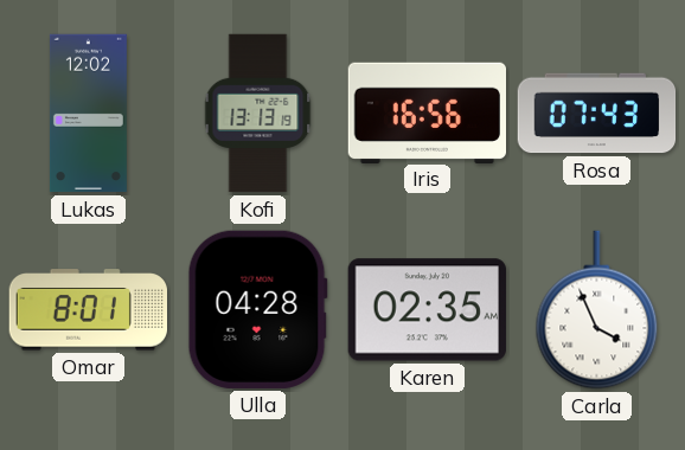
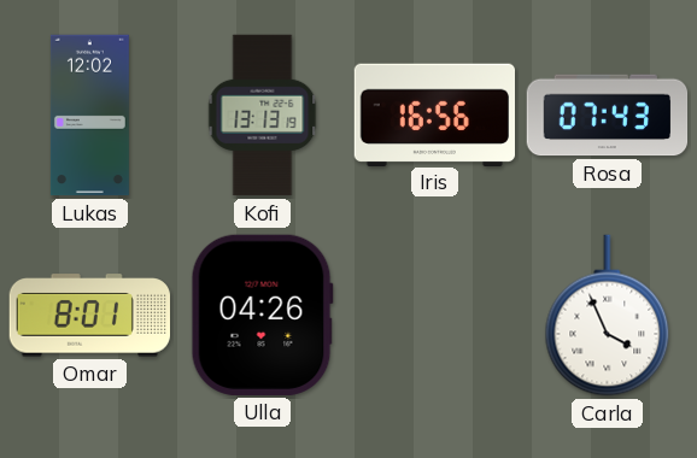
Ulla: 04:28 -> 04:26 (262, 315)
Karen: 02:35 -> none (427, 310)
